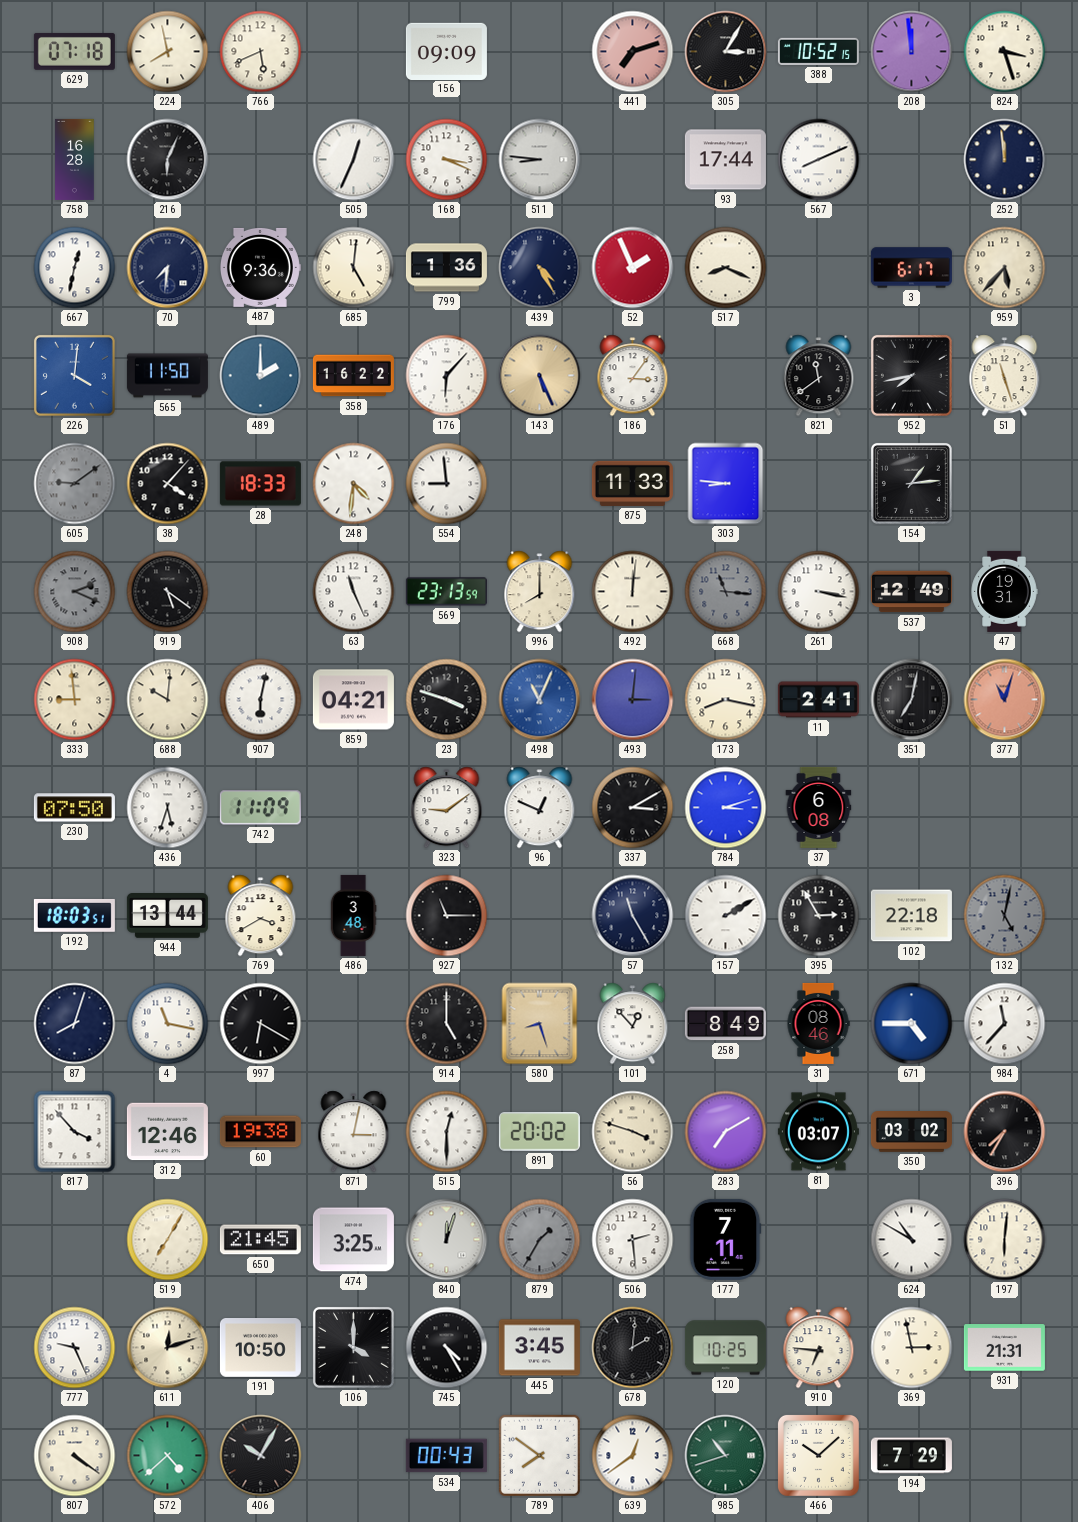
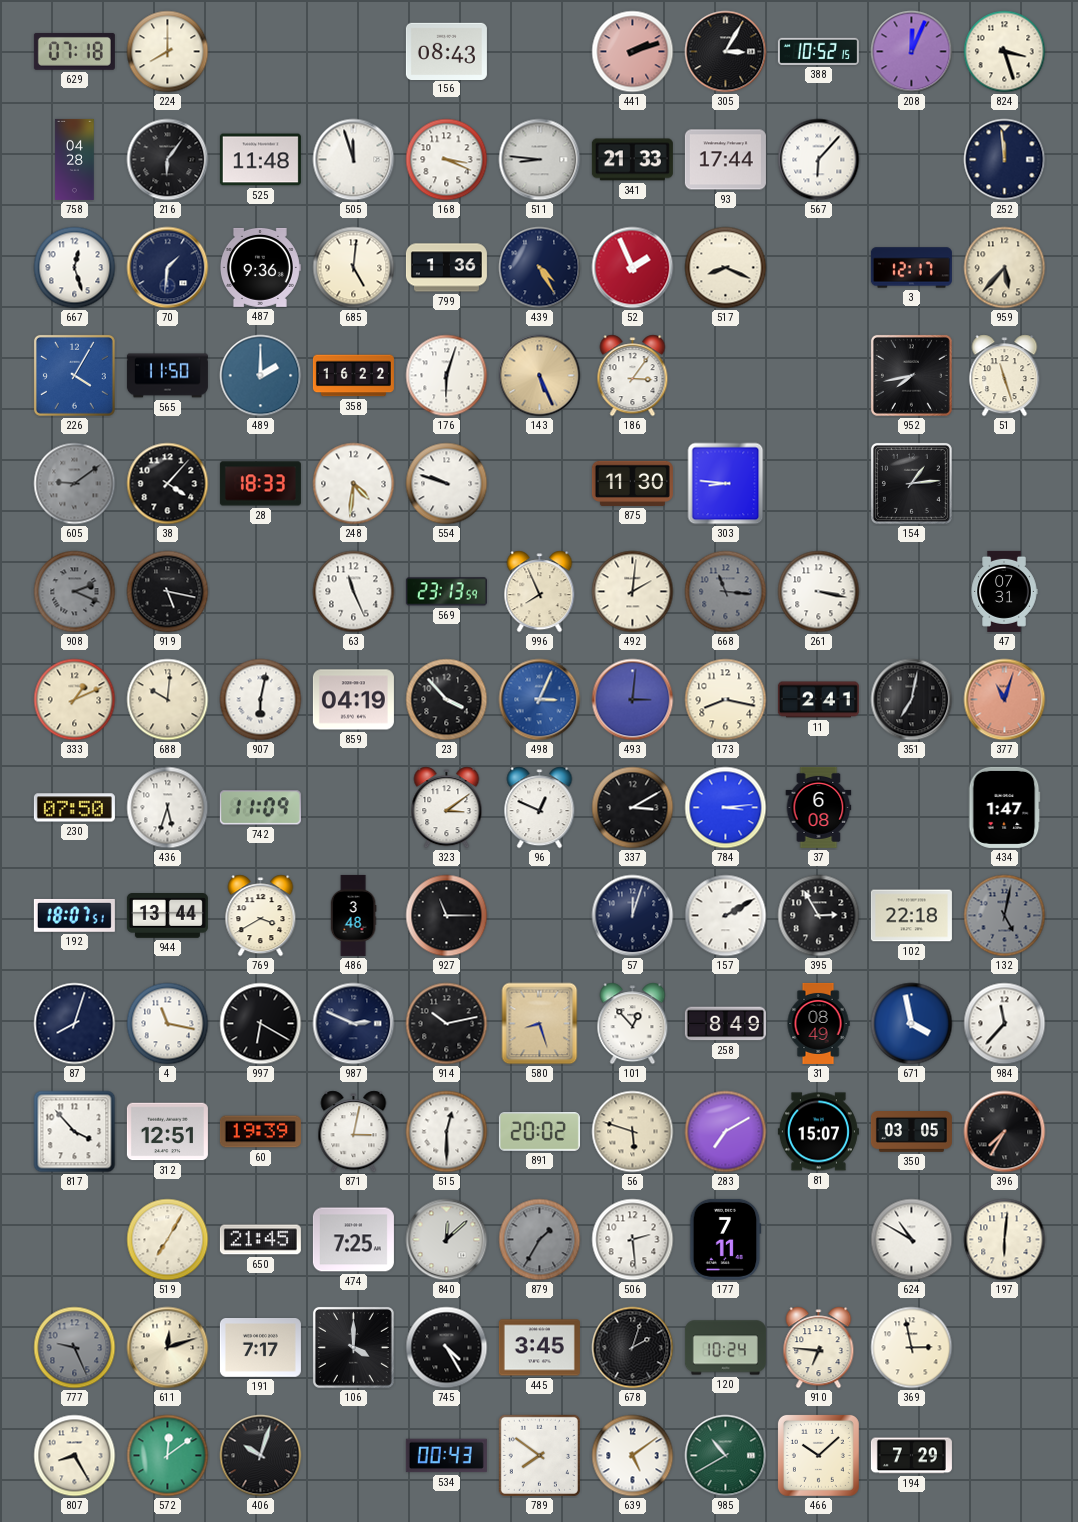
224: 7:58 -> 8:00 (168, 52)
766: 5:41 -> none (261, 52)
156: 09:09 -> 08:43 (446, 51)
441: 7:12 -> 2:12 (633, 52)
208: 11:59 -> 12:04 (912, 52)
758: 16:28 -> 04:28 (75, 159)
216: 6:04 -> 6:06 (168, 160)
525: none -> 11:48 (260, 160)
505: 12:34 -> 11:57 (354, 160)
341: none -> 21:33 (632, 160)
567: 8:11 -> 6:07 (819, 160)
667: 12:32 -> 12:27 (75, 268)
70: 7:31 -> 1:31 (168, 268)
3: 6:17 -> 12:17 (911, 268)
226: 4:01 -> 4:05 (74, 375)
176: 6:07 -> 6:03 (447, 376)
821: 11:39 -> none (819, 376)
554: 8:59 -> 9:48 (447, 484)
875: 11:33 -> 11:30 (632, 483)
919: 5:21 -> 5:17 (168, 592)
996: 8:00 -> 7:56 (540, 592)
492: 12:01 -> 2:01 (633, 592)
537: 12:49 -> none (911, 592)
47: 19:31 -> 07:31 (1004, 591)
333: 8:59 -> 1:11 (75, 700)
859: 04:21 -> 04:19 (353, 700)
23: 3:48 -> 3:53 (447, 700)
498: 11:04 -> 3:04 (540, 700)
323: 9:09 -> 3:09 (447, 808)
784: 3:12 -> 3:14 (726, 808)
434: none -> 1:47 (1004, 807)
192: 18:03 -> 18:07 (74, 915)
57: 11:25 -> 12:03 (633, 916)
987: none -> 2:49 (354, 1024)
914: 5:00 -> 10:13 (447, 1024)
31: 08:46 -> 08:49 (818, 1023)
671: 4:45 -> 3:58 (912, 1024)
312: 12:46 -> 12:51 (167, 1132)
60: 19:38 -> 19:39 (260, 1132)
56: 3:48 -> 5:48 (633, 1132)
81: 03:07 -> 15:07 (818, 1132)
350: 03:02 -> 03:05 (911, 1132)
474: 3:25 -> 7:25 (353, 1240)
840: 12:03 -> 12:08 (447, 1240)
777 dial: white -> grey (75, 1348)
191: 10:50 -> 7:17 (260, 1348)
678: 2:01 -> 2:03 (633, 1348)
120: 10:25 -> 10:24 (725, 1348)
931: 21:31 -> none (1004, 1348)
807: 4:21 -> 8:25 (75, 1456)
572: 4:38 -> 12:09 (168, 1456)
406: 10:05 -> 10:03 (261, 1456)
639: 12:39 -> 5:09 (633, 1456)
985: 10:42 -> 10:40 (726, 1456)
